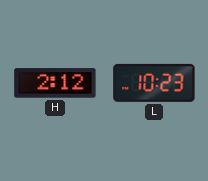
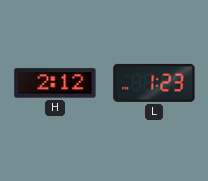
L: 10:23 -> 1:23 (154, 83)
